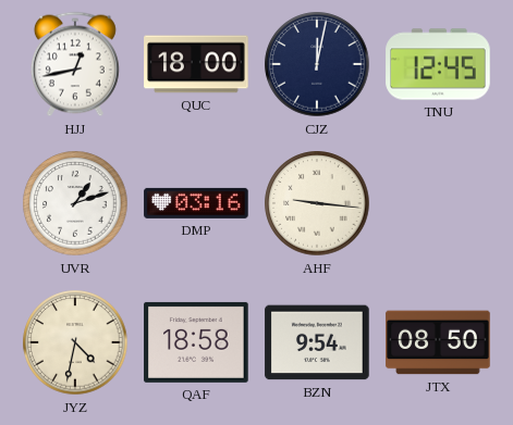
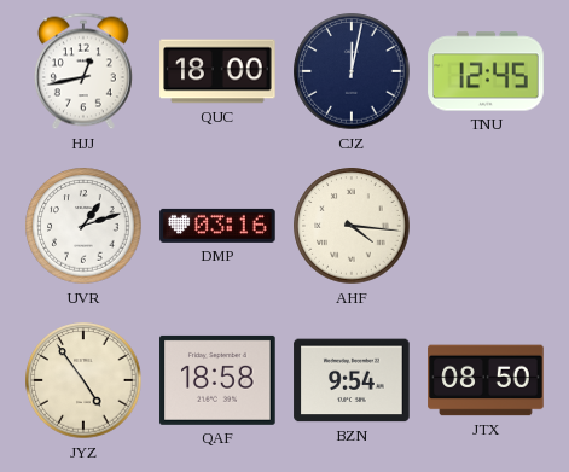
AHF: 9:16 -> 4:16 (352, 226)
JYZ: 4:32 -> 4:54 (83, 380)
